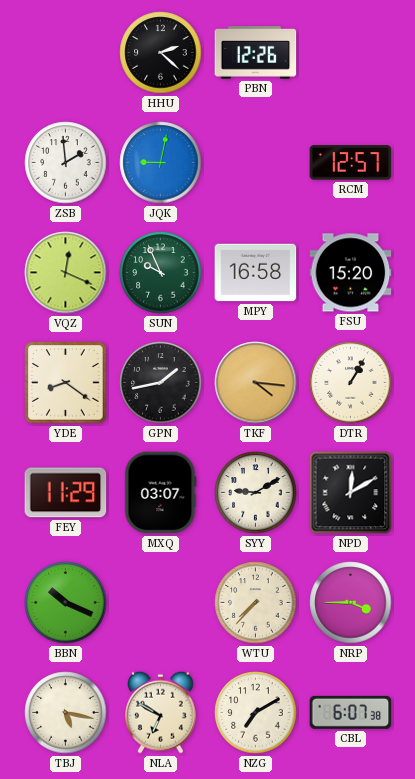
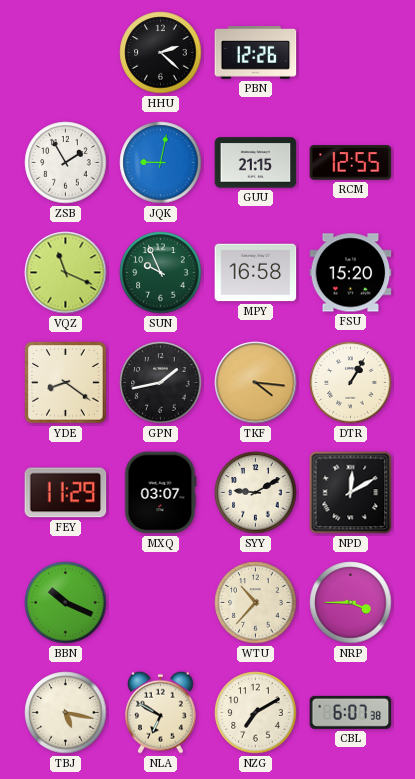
ZSB: 1:59 -> 1:55 (66, 163)
GUU: none -> 21:15 (256, 163)
RCM: 12:57 -> 12:55 (351, 163)
VQZ: 12:19 -> 11:19 (66, 273)
WTU: 7:37 -> 10:37 (256, 603)
